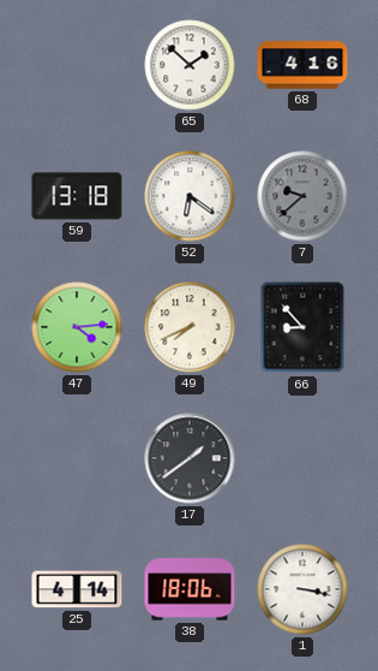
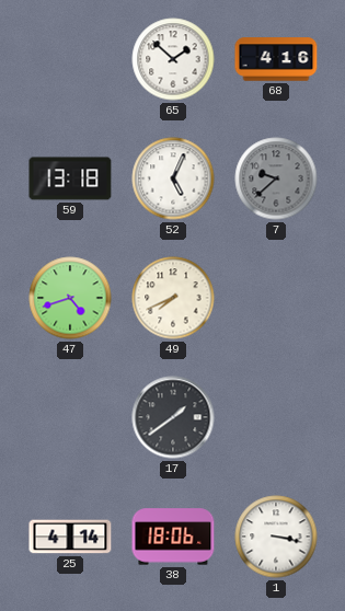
52: 6:21 -> 5:04 (173, 178)
47: 4:14 -> 4:42 (70, 298)
66: 8:53 -> none (302, 327)
